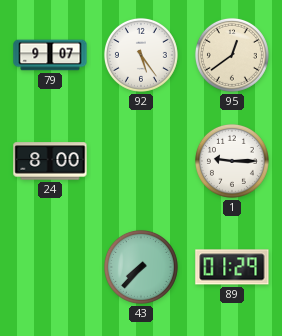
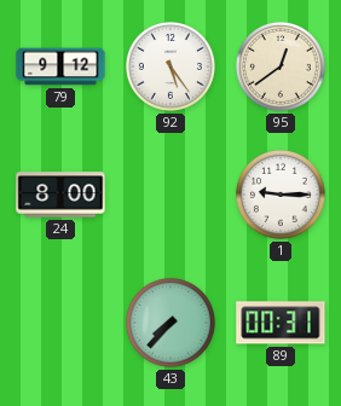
79: 9:07 -> 9:12 (60, 66)
89: 01:29 -> 00:31 (281, 323)
